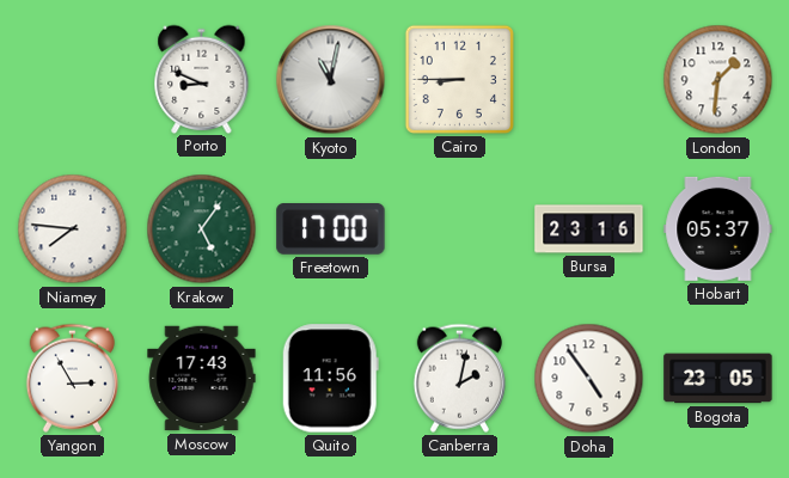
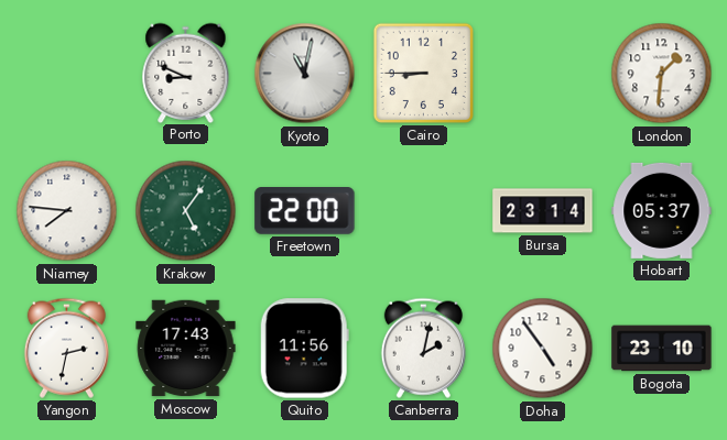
Freetown: 17:00 -> 22:00 (305, 211)
Bursa: 23:16 -> 23:14 (543, 211)
Yangon: 2:55 -> 2:32 (66, 348)
Bogota: 23:05 -> 23:10 (662, 349)
